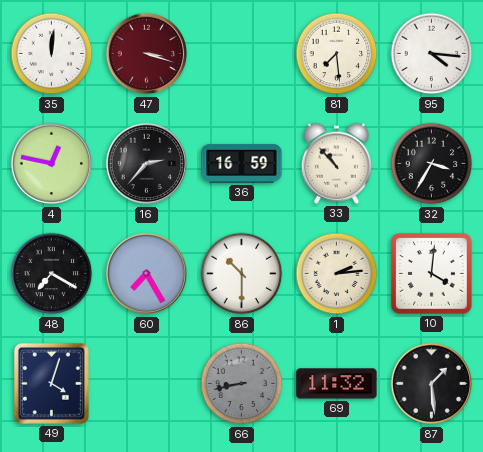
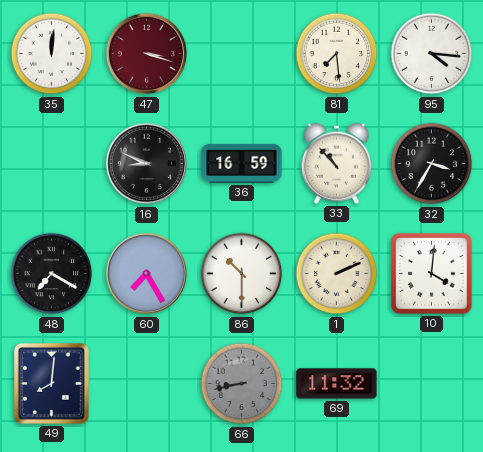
4: 12:47 -> none (52, 164)
16: 2:37 -> 8:49 (147, 164)
1: 2:14 -> 2:11 (337, 274)
49: 4:03 -> 8:01 (51, 383)
87: 1:29 -> none (432, 384)
